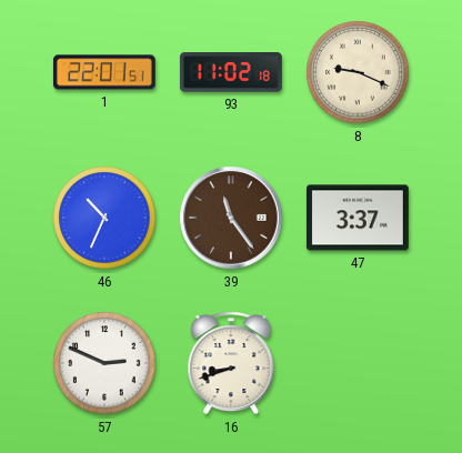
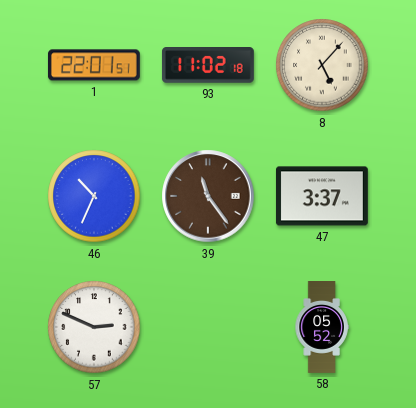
8: 9:19 -> 5:07 (322, 65)
16: 8:42 -> none (231, 363)
58: none -> 05:52 (322, 328)
